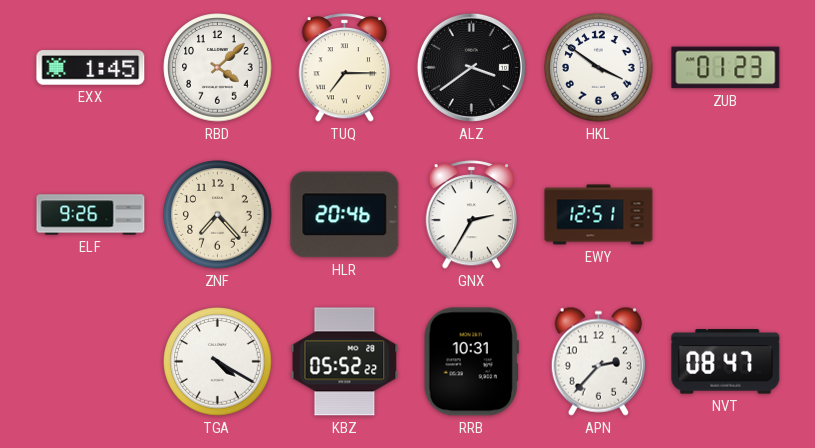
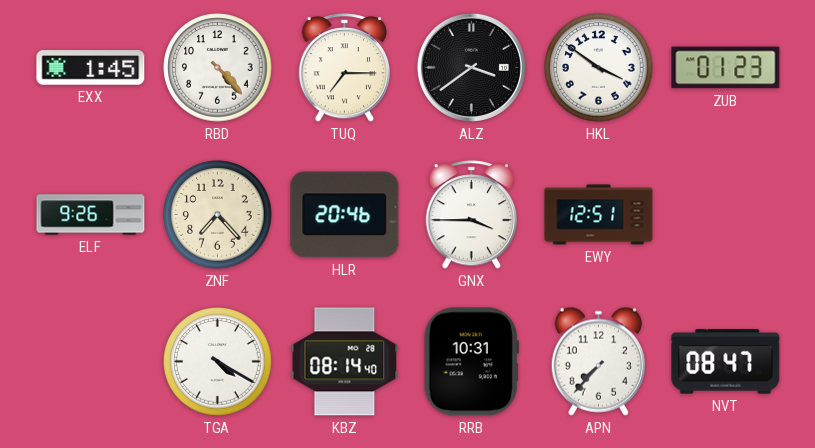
RBD: 4:08 -> 4:23 (218, 68)
GNX: 2:35 -> 3:45 (472, 215)
KBZ: 05:52 -> 08:14 (345, 362)
APN: 2:37 -> 7:37 (598, 361)
